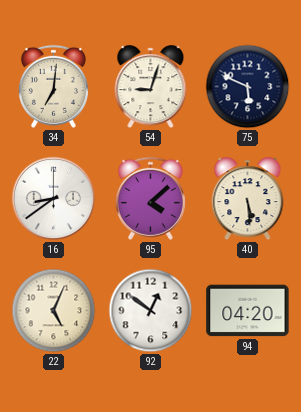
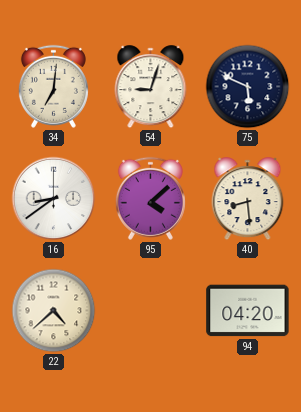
40: 5:29 -> 8:29 (248, 199)
22: 5:04 -> 4:38 (54, 311)
92: 12:51 -> none (151, 311)
